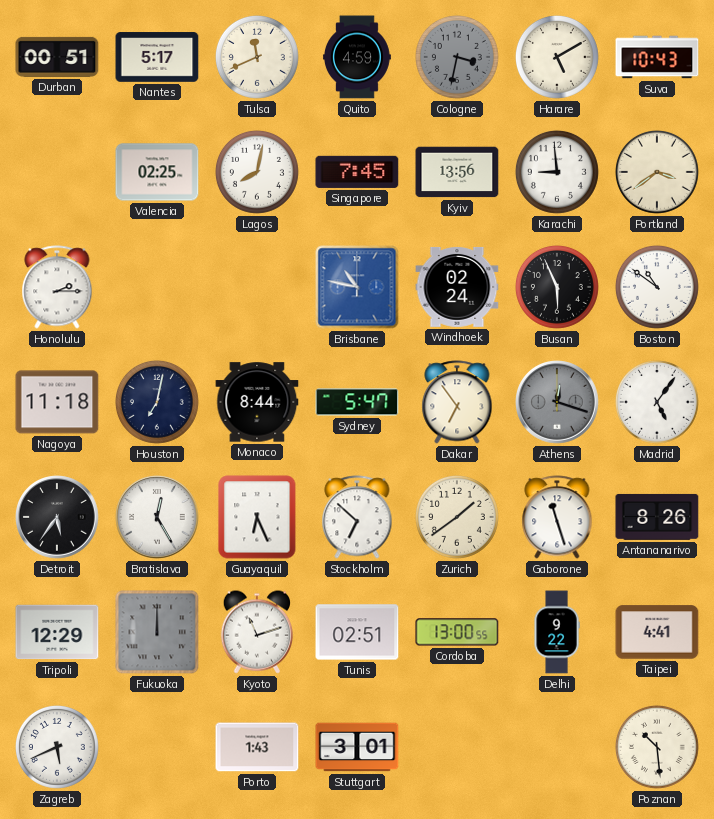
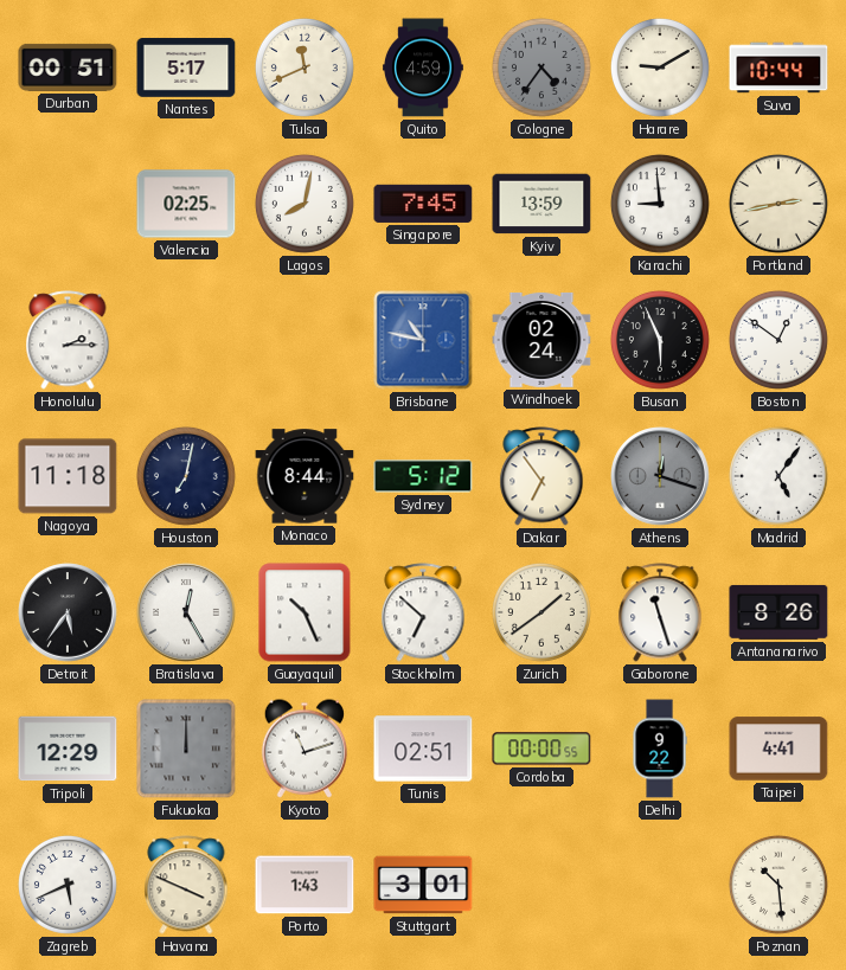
Cologne: 3:32 -> 4:36 (541, 68)
Harare: 5:10 -> 9:10 (660, 68)
Suva: 10:43 -> 10:44 (778, 68)
Kyiv: 13:56 -> 13:59 (541, 204)
Portland: 3:39 -> 2:43 (778, 204)
Boston: 10:51 -> 12:51 (778, 340)
Sydney: 5:47 -> 5:12 (423, 476)
Guayaquil: 6:26 -> 10:26 (305, 612)
Cordoba: 13:00 -> 00:00 (541, 749)
Havana: none -> 3:49 (186, 885)
